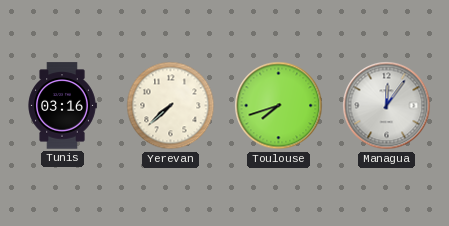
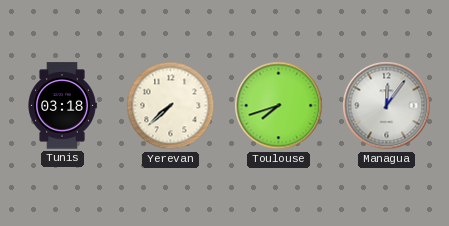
Tunis: 03:16 -> 03:18 (62, 106)
